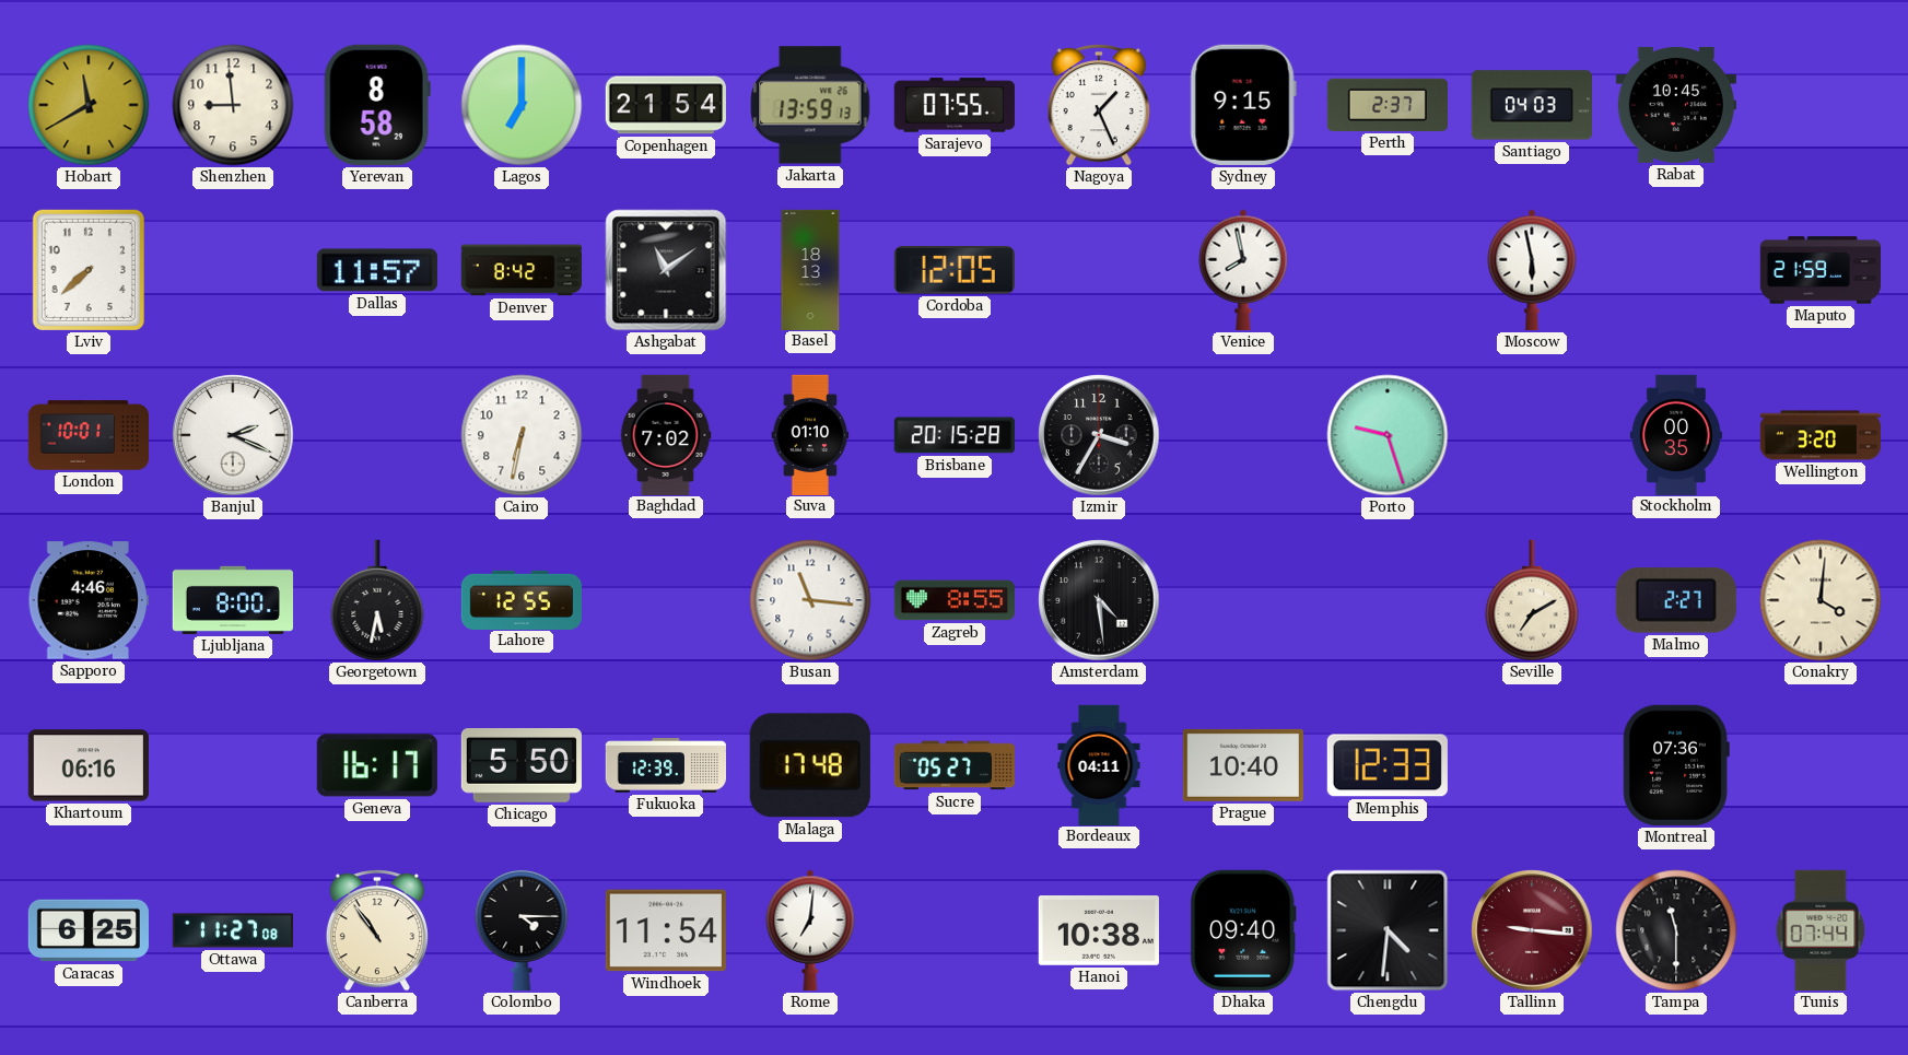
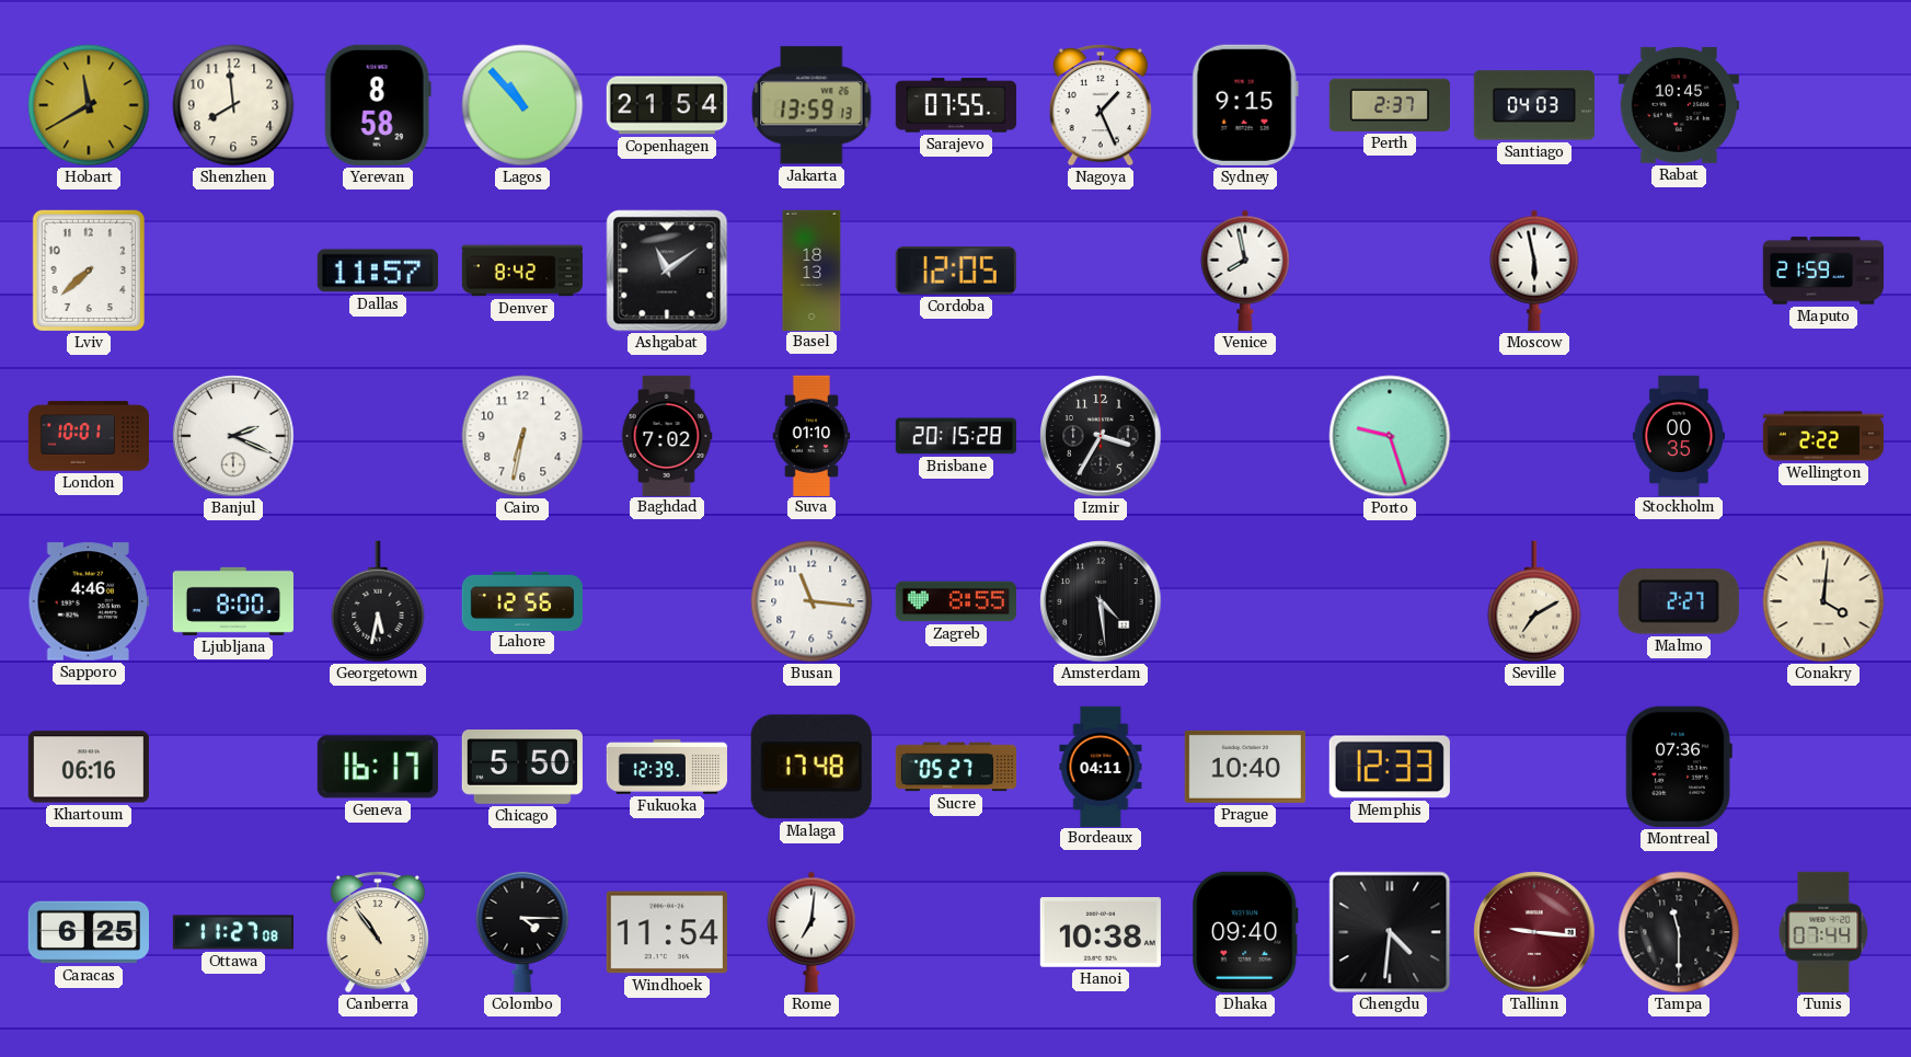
Shenzhen: 8:59 -> 7:59 (233, 105)
Lagos: 7:00 -> 10:53 (522, 105)
Wellington: 3:20 -> 2:22 (1822, 436)
Lahore: 12:55 -> 12:56 (521, 600)
